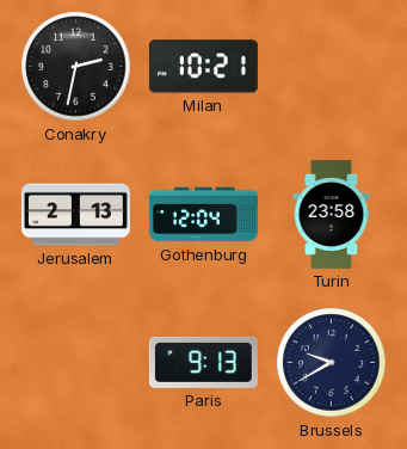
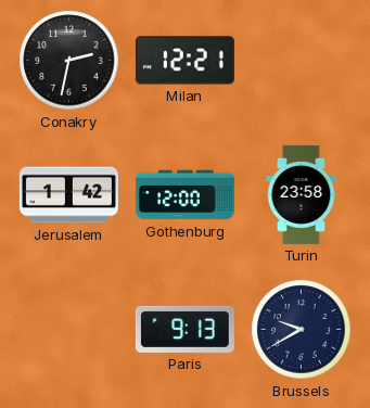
Milan: 10:21 -> 12:21 (184, 61)
Jerusalem: 2:13 -> 1:42 (68, 195)
Gothenburg: 12:04 -> 12:00 (184, 195)
